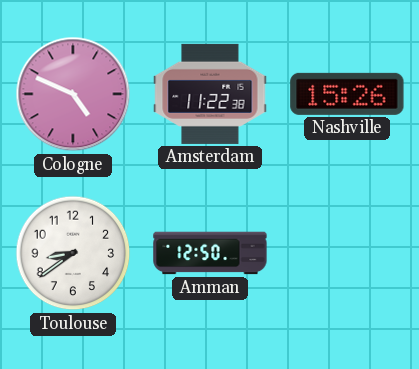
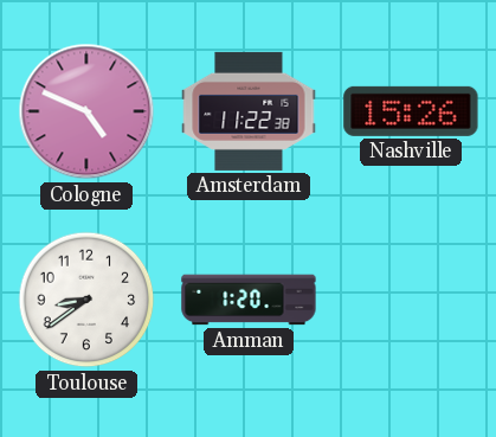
Amman: 12:50 -> 1:20 (249, 300)
